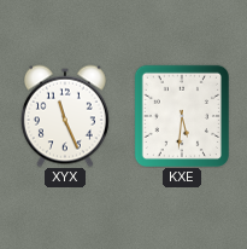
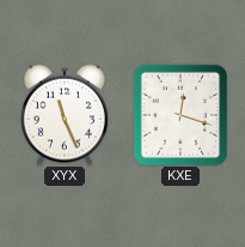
KXE: 5:31 -> 12:18 (179, 114)
